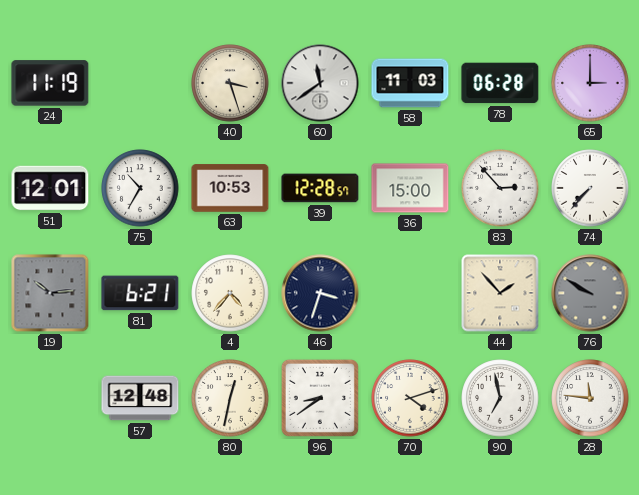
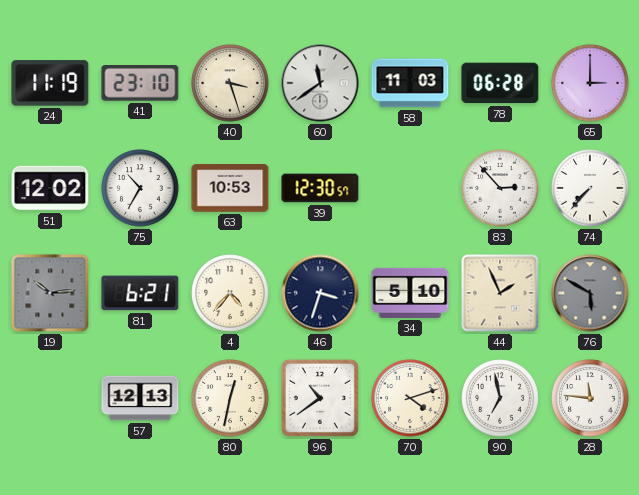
41: none -> 23:10 (140, 83)
51: 12:01 -> 12:02 (50, 188)
39: 12:28 -> 12:30 (320, 188)
36: 15:00 -> none (410, 188)
34: none -> 5:10 (410, 293)
44: 1:53 -> 1:56 (500, 293)
76: 9:50 -> 5:50 (590, 293)
57: 12:48 -> 12:13 (140, 398)
96: 8:39 -> 10:39 (320, 398)
